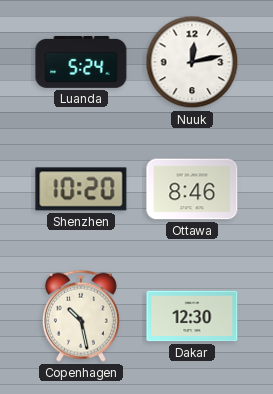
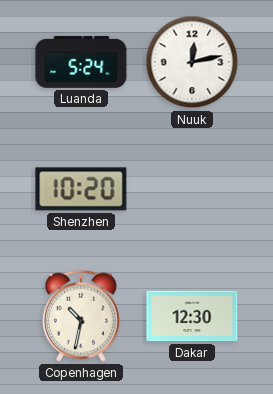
Ottawa: 8:46 -> none (192, 189)
Copenhagen: 10:28 -> 10:32 (81, 316)
